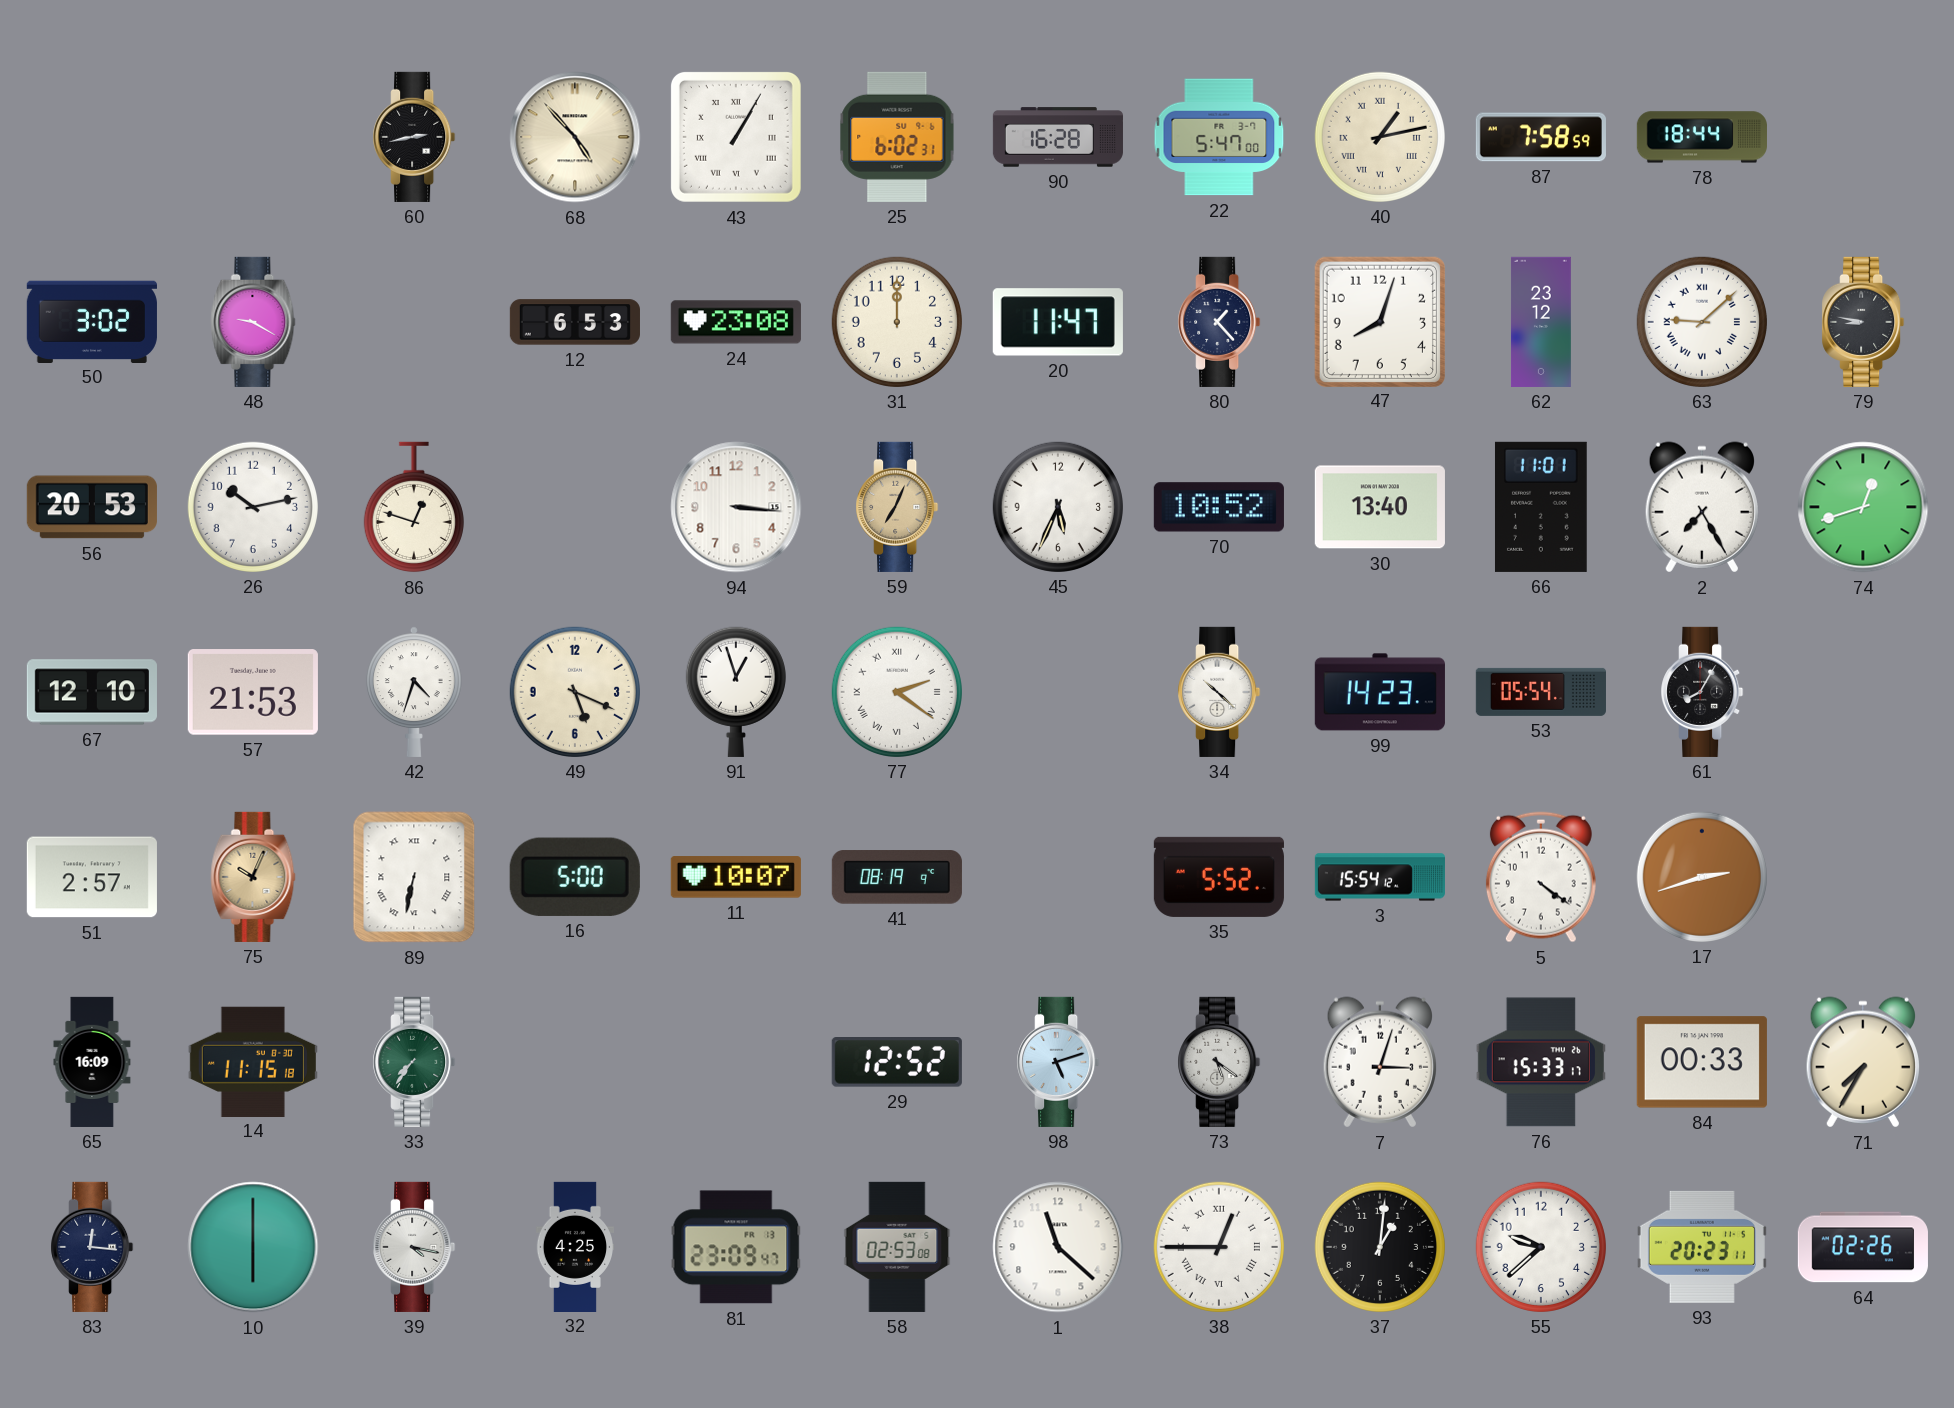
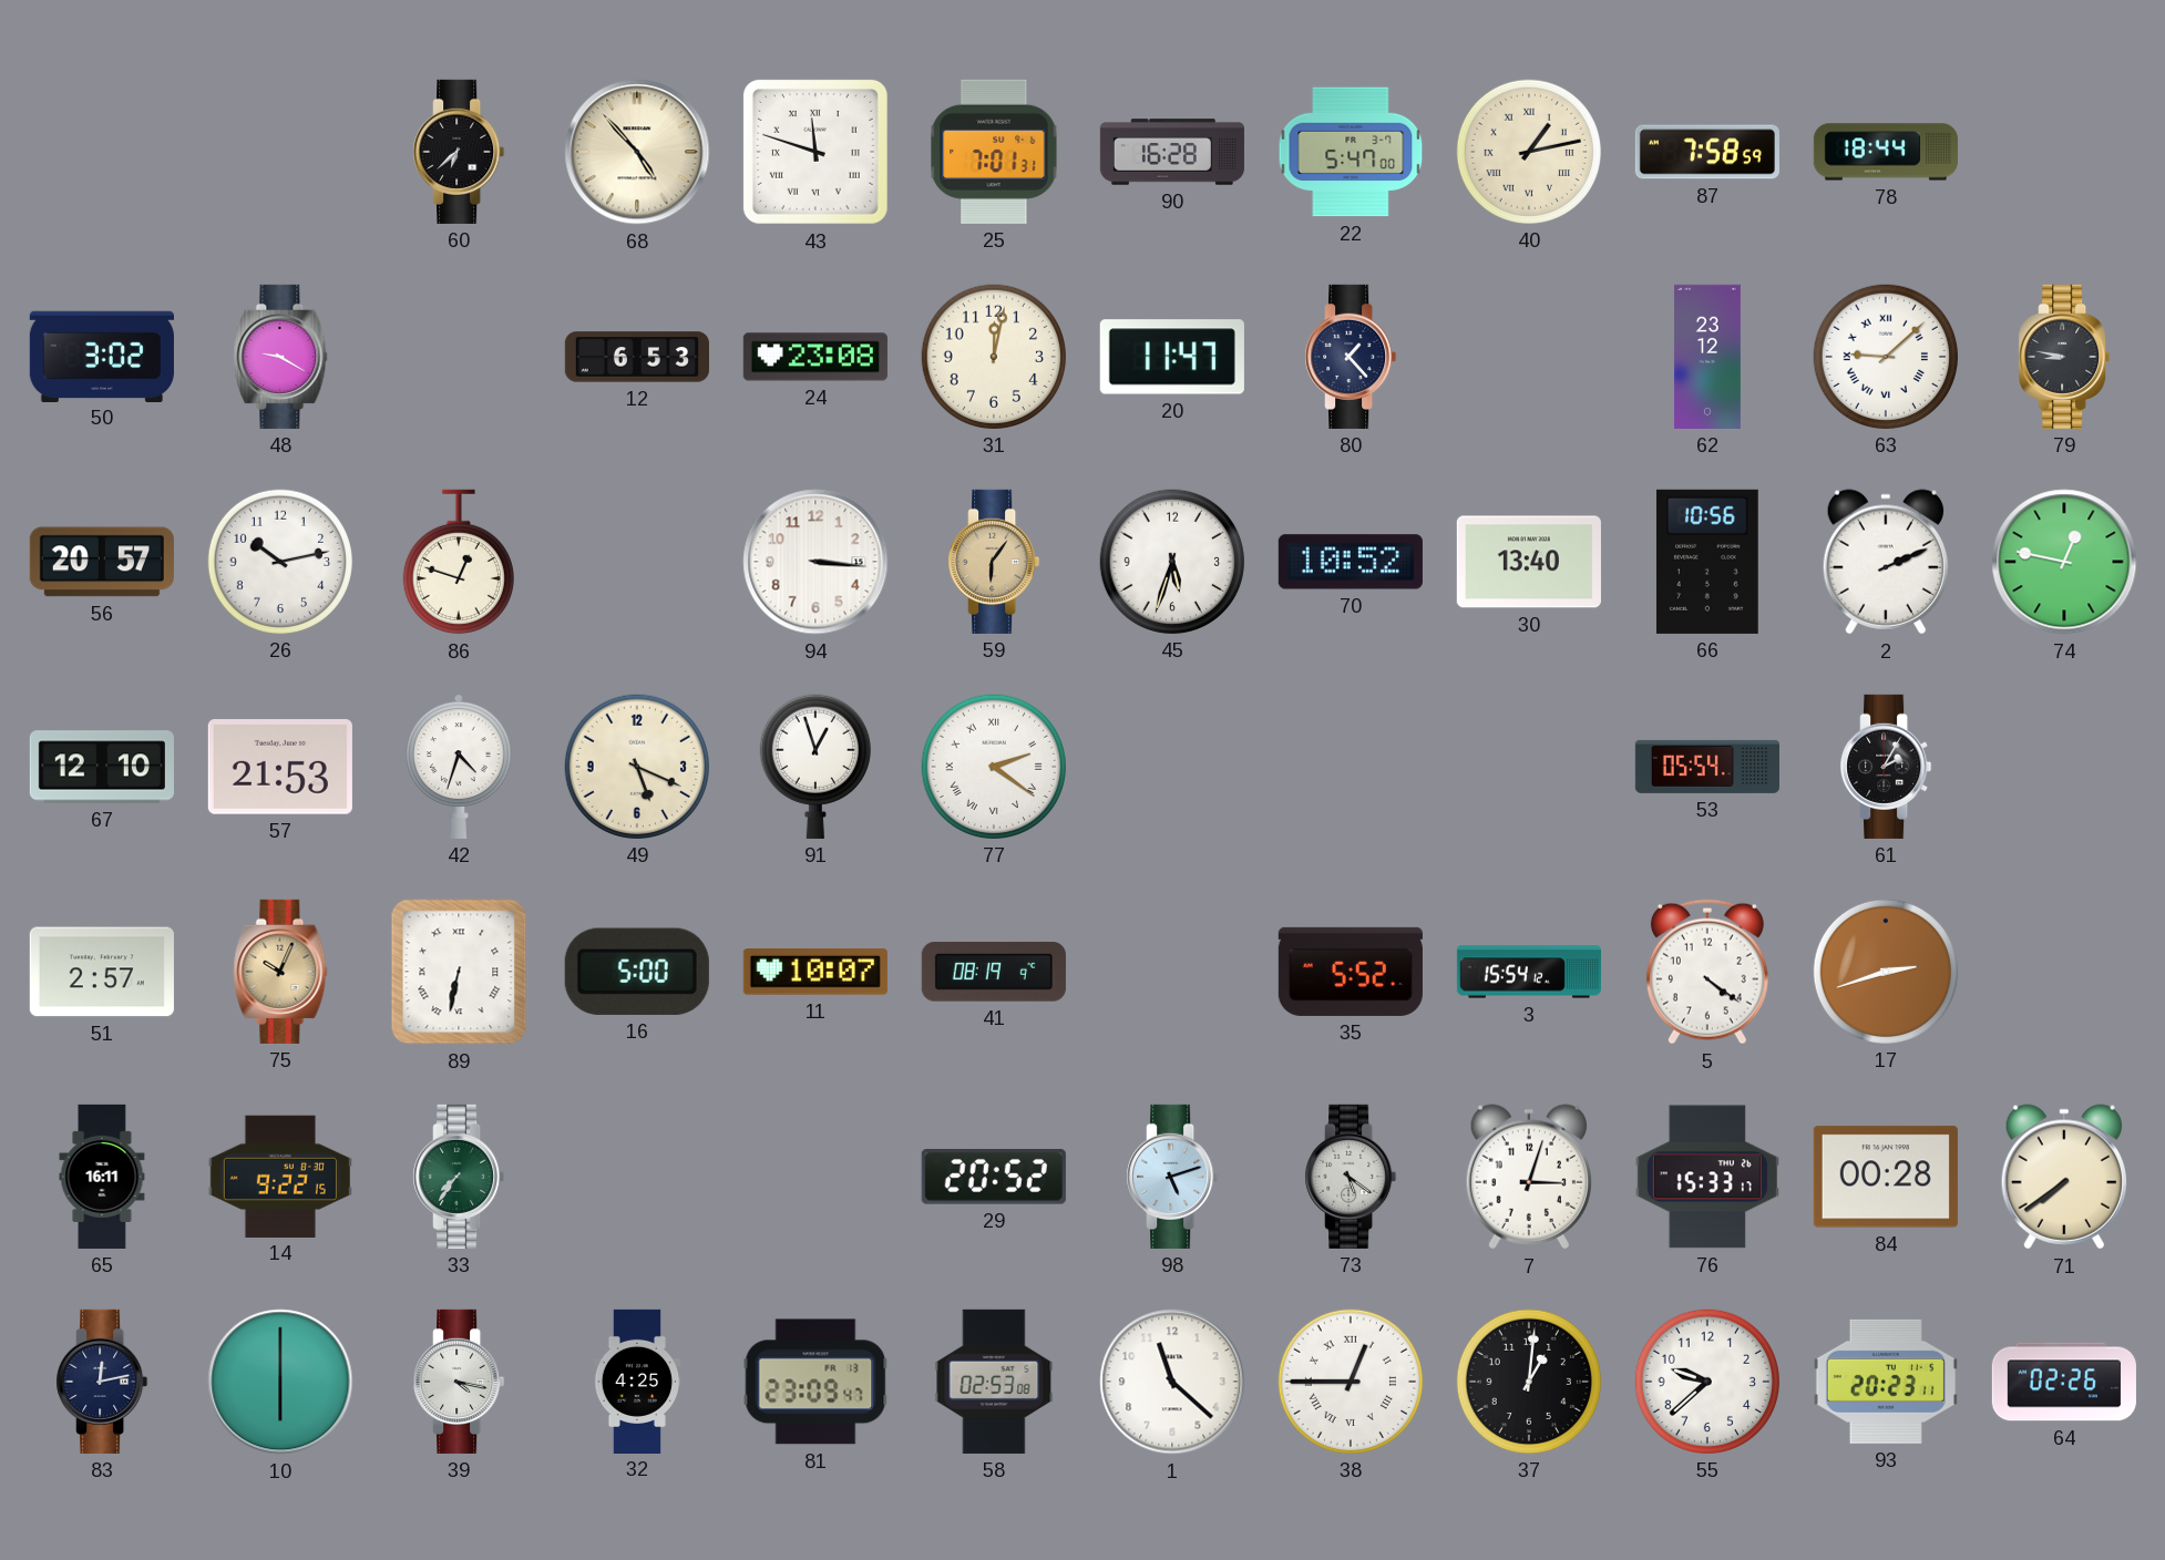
60: 2:43 -> 6:38 (459, 152)
43: 1:05 -> 11:48 (815, 152)
25: 6:02 -> 7:01 (994, 152)
31: 12:00 -> 12:02 (994, 357)
47: 8:03 -> none (1379, 321)
56: 20:53 -> 20:57 (102, 562)
59: 7:04 -> 6:06 (994, 562)
45: 5:34 -> 5:33 (1172, 562)
66: 11:01 -> 10:56 (1707, 562)
2: 7:25 -> 2:11 (1886, 562)
74: 12:42 -> 12:47 (2064, 562)
34: 10:22 -> none (1219, 692)
99: 14:23 -> none (1380, 692)
61: 8:05 -> 2:05 (1886, 767)
65: 16:09 -> 16:11 (102, 1177)
14: 11:15 -> 9:22 (280, 1176)
29: 12:52 -> 20:52 (994, 1178)
84: 00:33 -> 00:28 (1886, 1177)
71: 7:35 -> 7:39 (2064, 1177)
83: 12:16 -> 12:13 (102, 1382)
